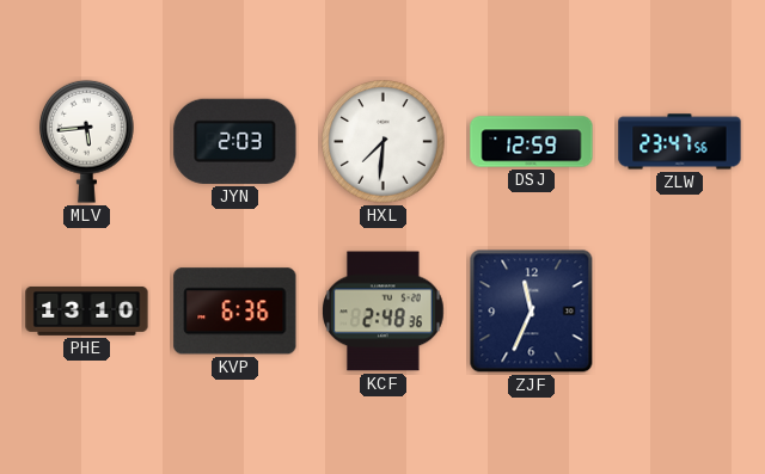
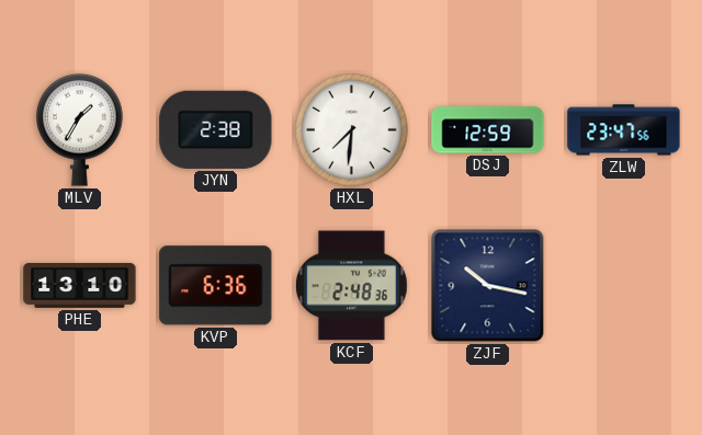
MLV: 5:44 -> 1:35 (80, 129)
JYN: 2:03 -> 2:38 (216, 129)
ZJF: 11:34 -> 10:17 (488, 286)
